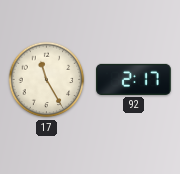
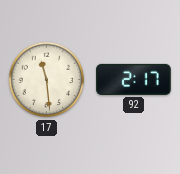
17: 11:25 -> 11:29 (47, 80)
